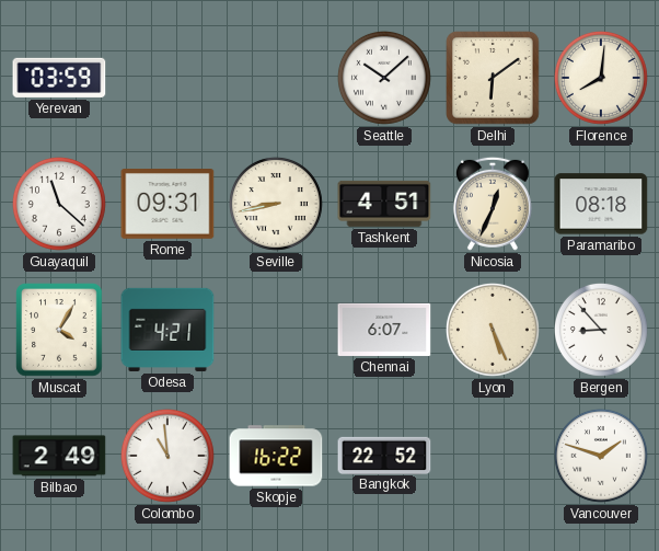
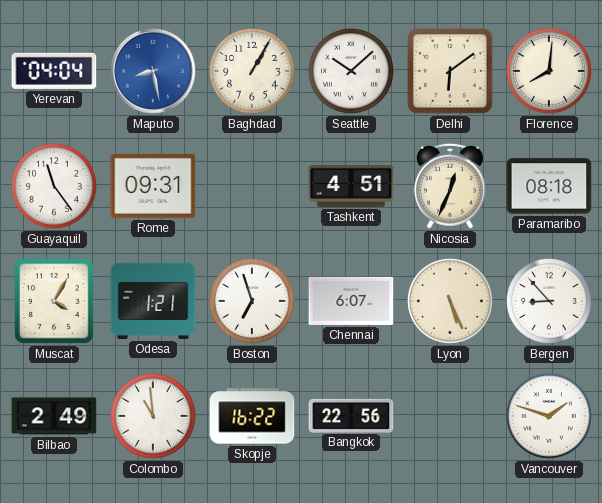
Yerevan: 03:59 -> 04:04 (54, 71)
Maputo: none -> 8:28 (154, 72)
Baghdad: none -> 1:05 (252, 71)
Guayaquil: 11:22 -> 11:24 (54, 186)
Seville: 8:43 -> none (276, 204)
Odesa: 4:21 -> 1:21 (153, 301)
Boston: none -> 6:57 (252, 301)
Bangkok: 22:52 -> 22:56 (351, 415)
